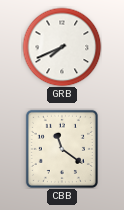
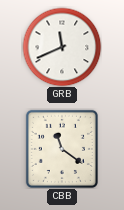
GRB: 7:41 -> 11:41 (62, 47)
